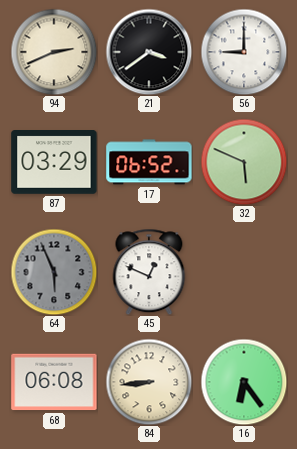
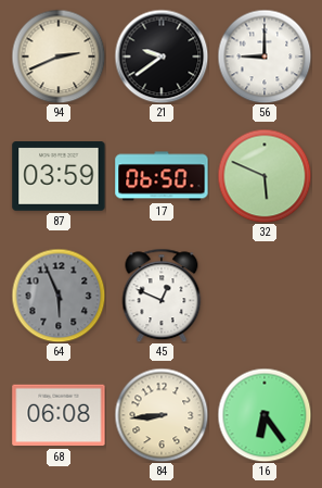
21: 3:39 -> 9:39 (162, 57)
87: 03:29 -> 03:59 (59, 176)
17: 06:52 -> 06:50 (162, 176)
